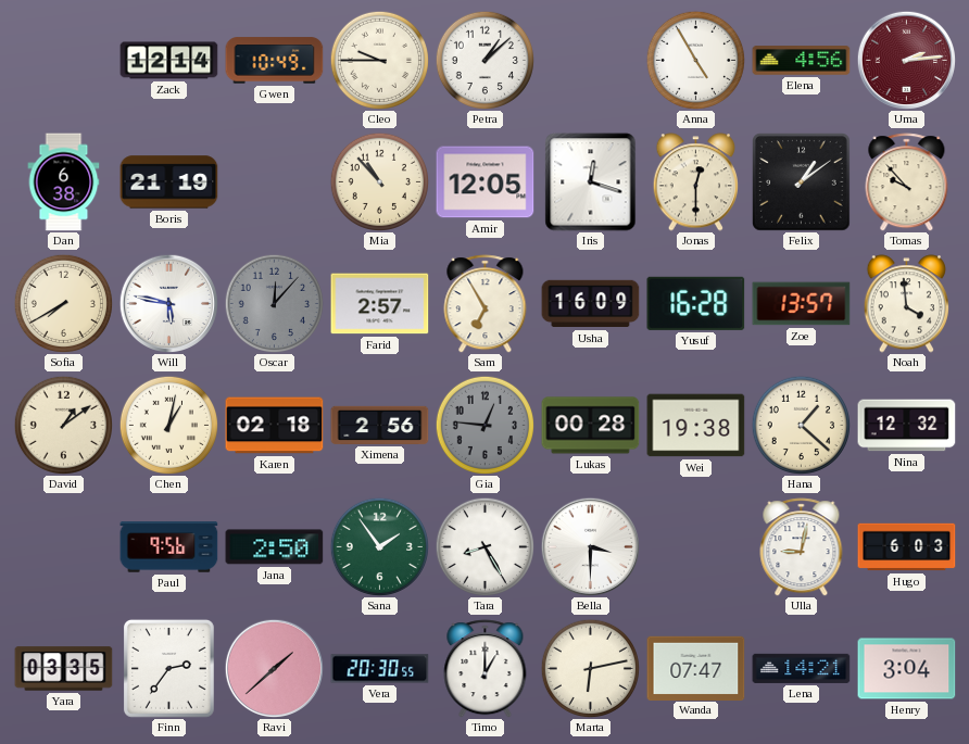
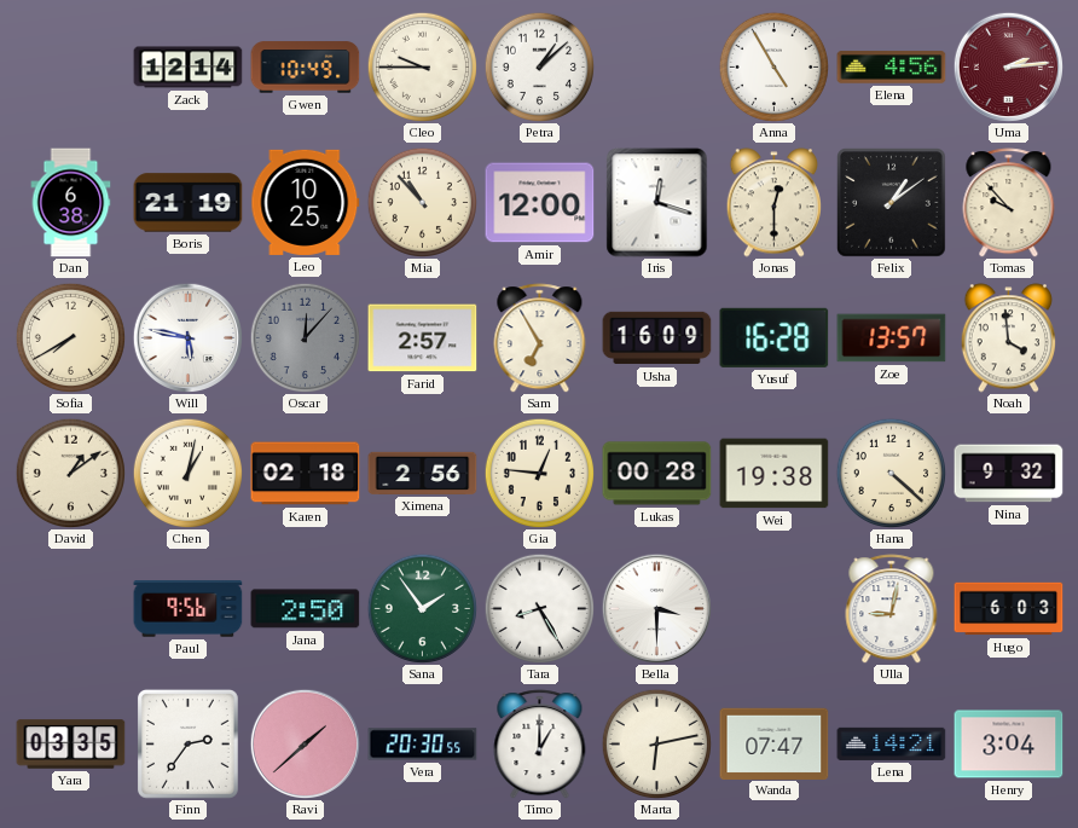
Leo: none -> 10:25 (306, 202)
Amir: 12:05 -> 12:00 (540, 203)
Gia dial: grey -> cream (539, 473)
Hana: 1:22 -> 4:22 (891, 473)
Nina: 12:32 -> 9:32 (1009, 474)
